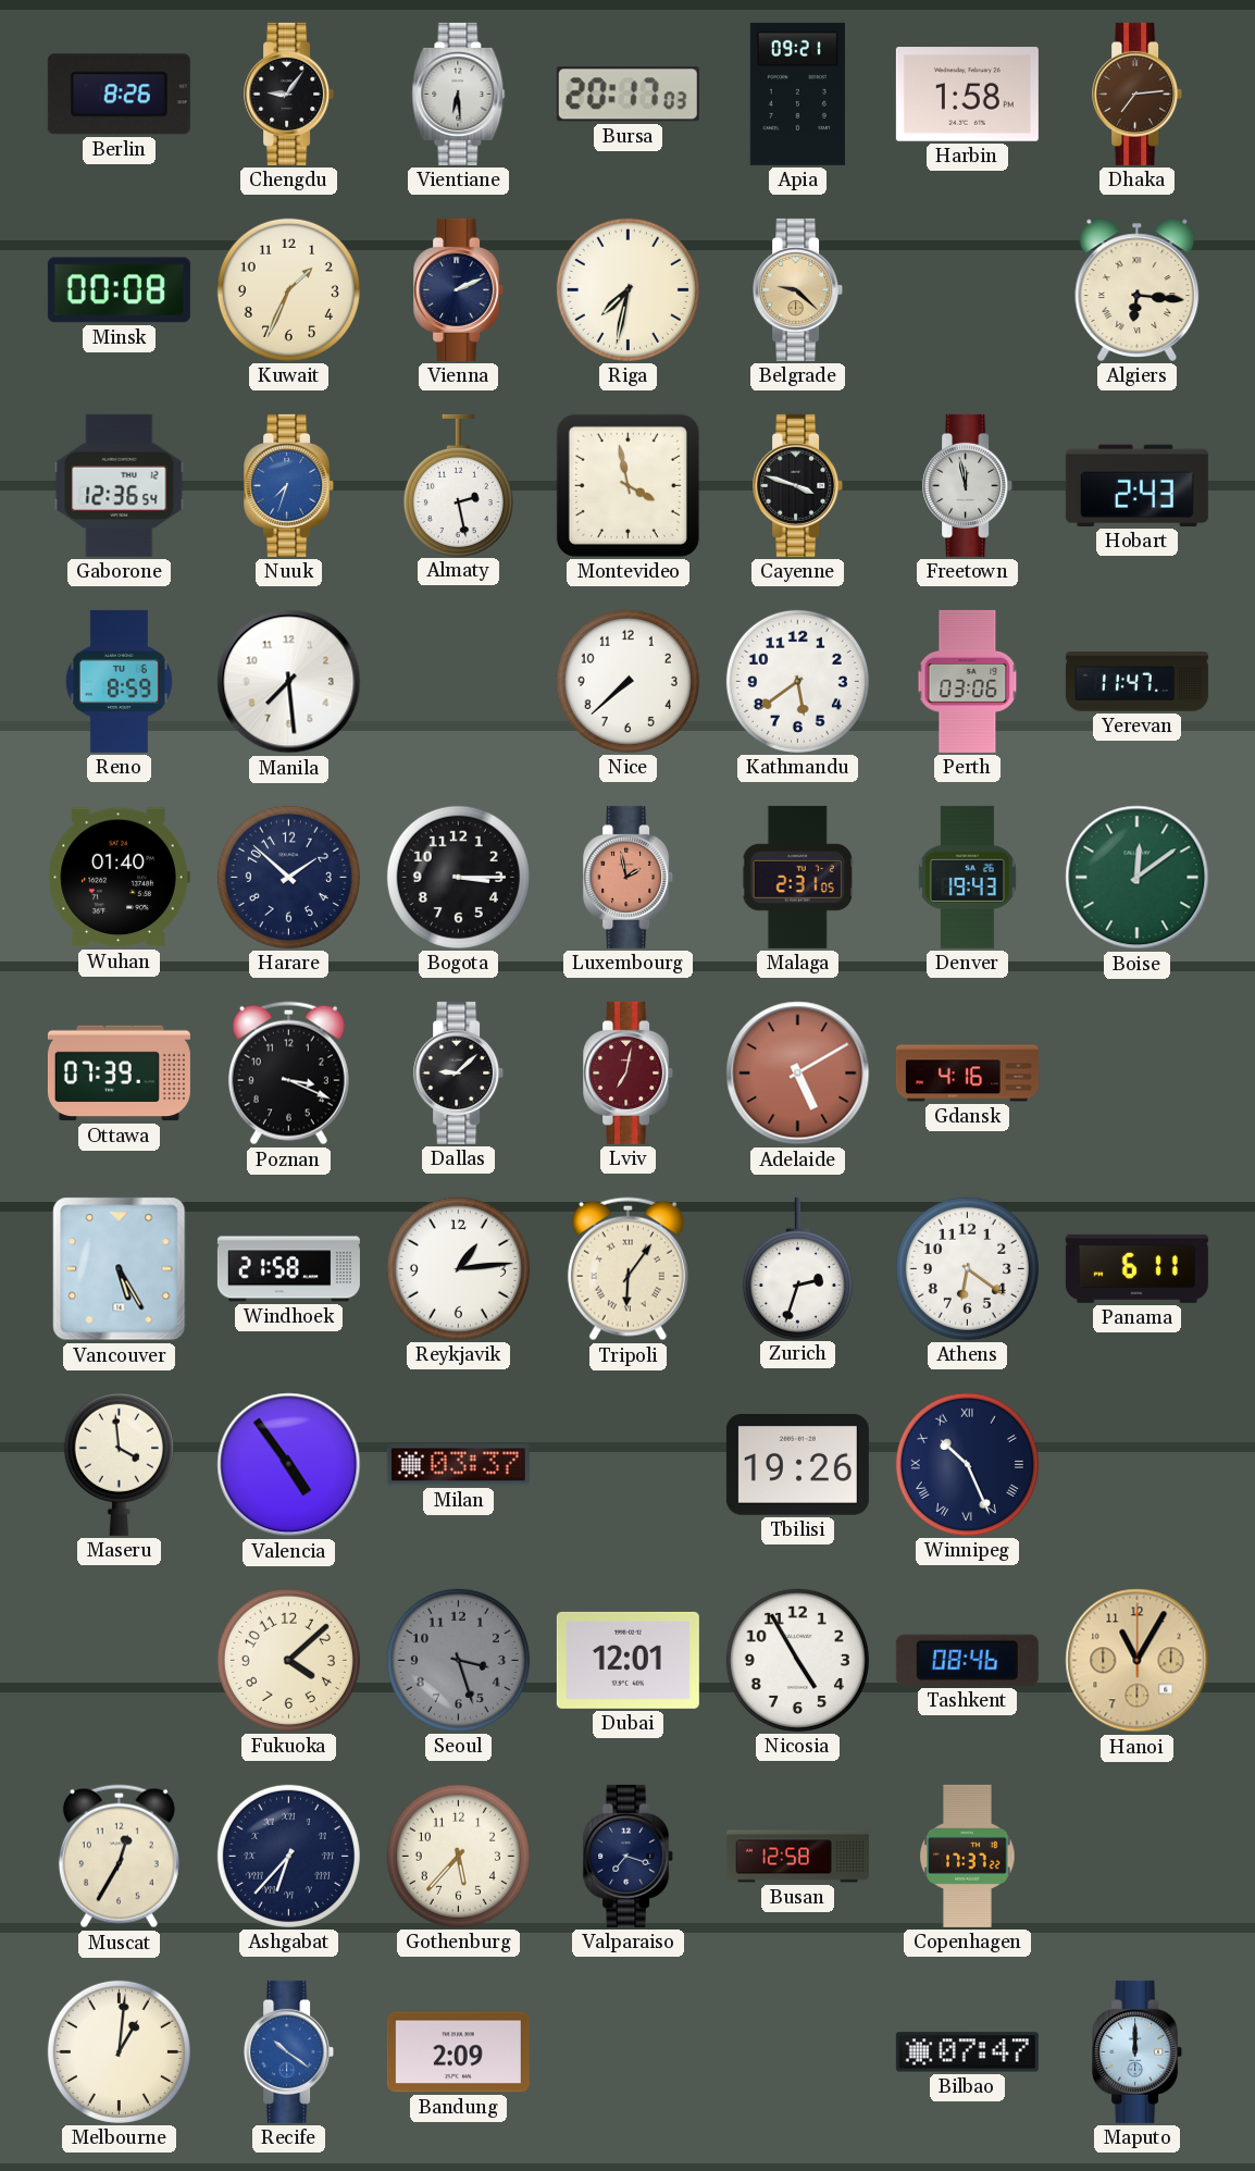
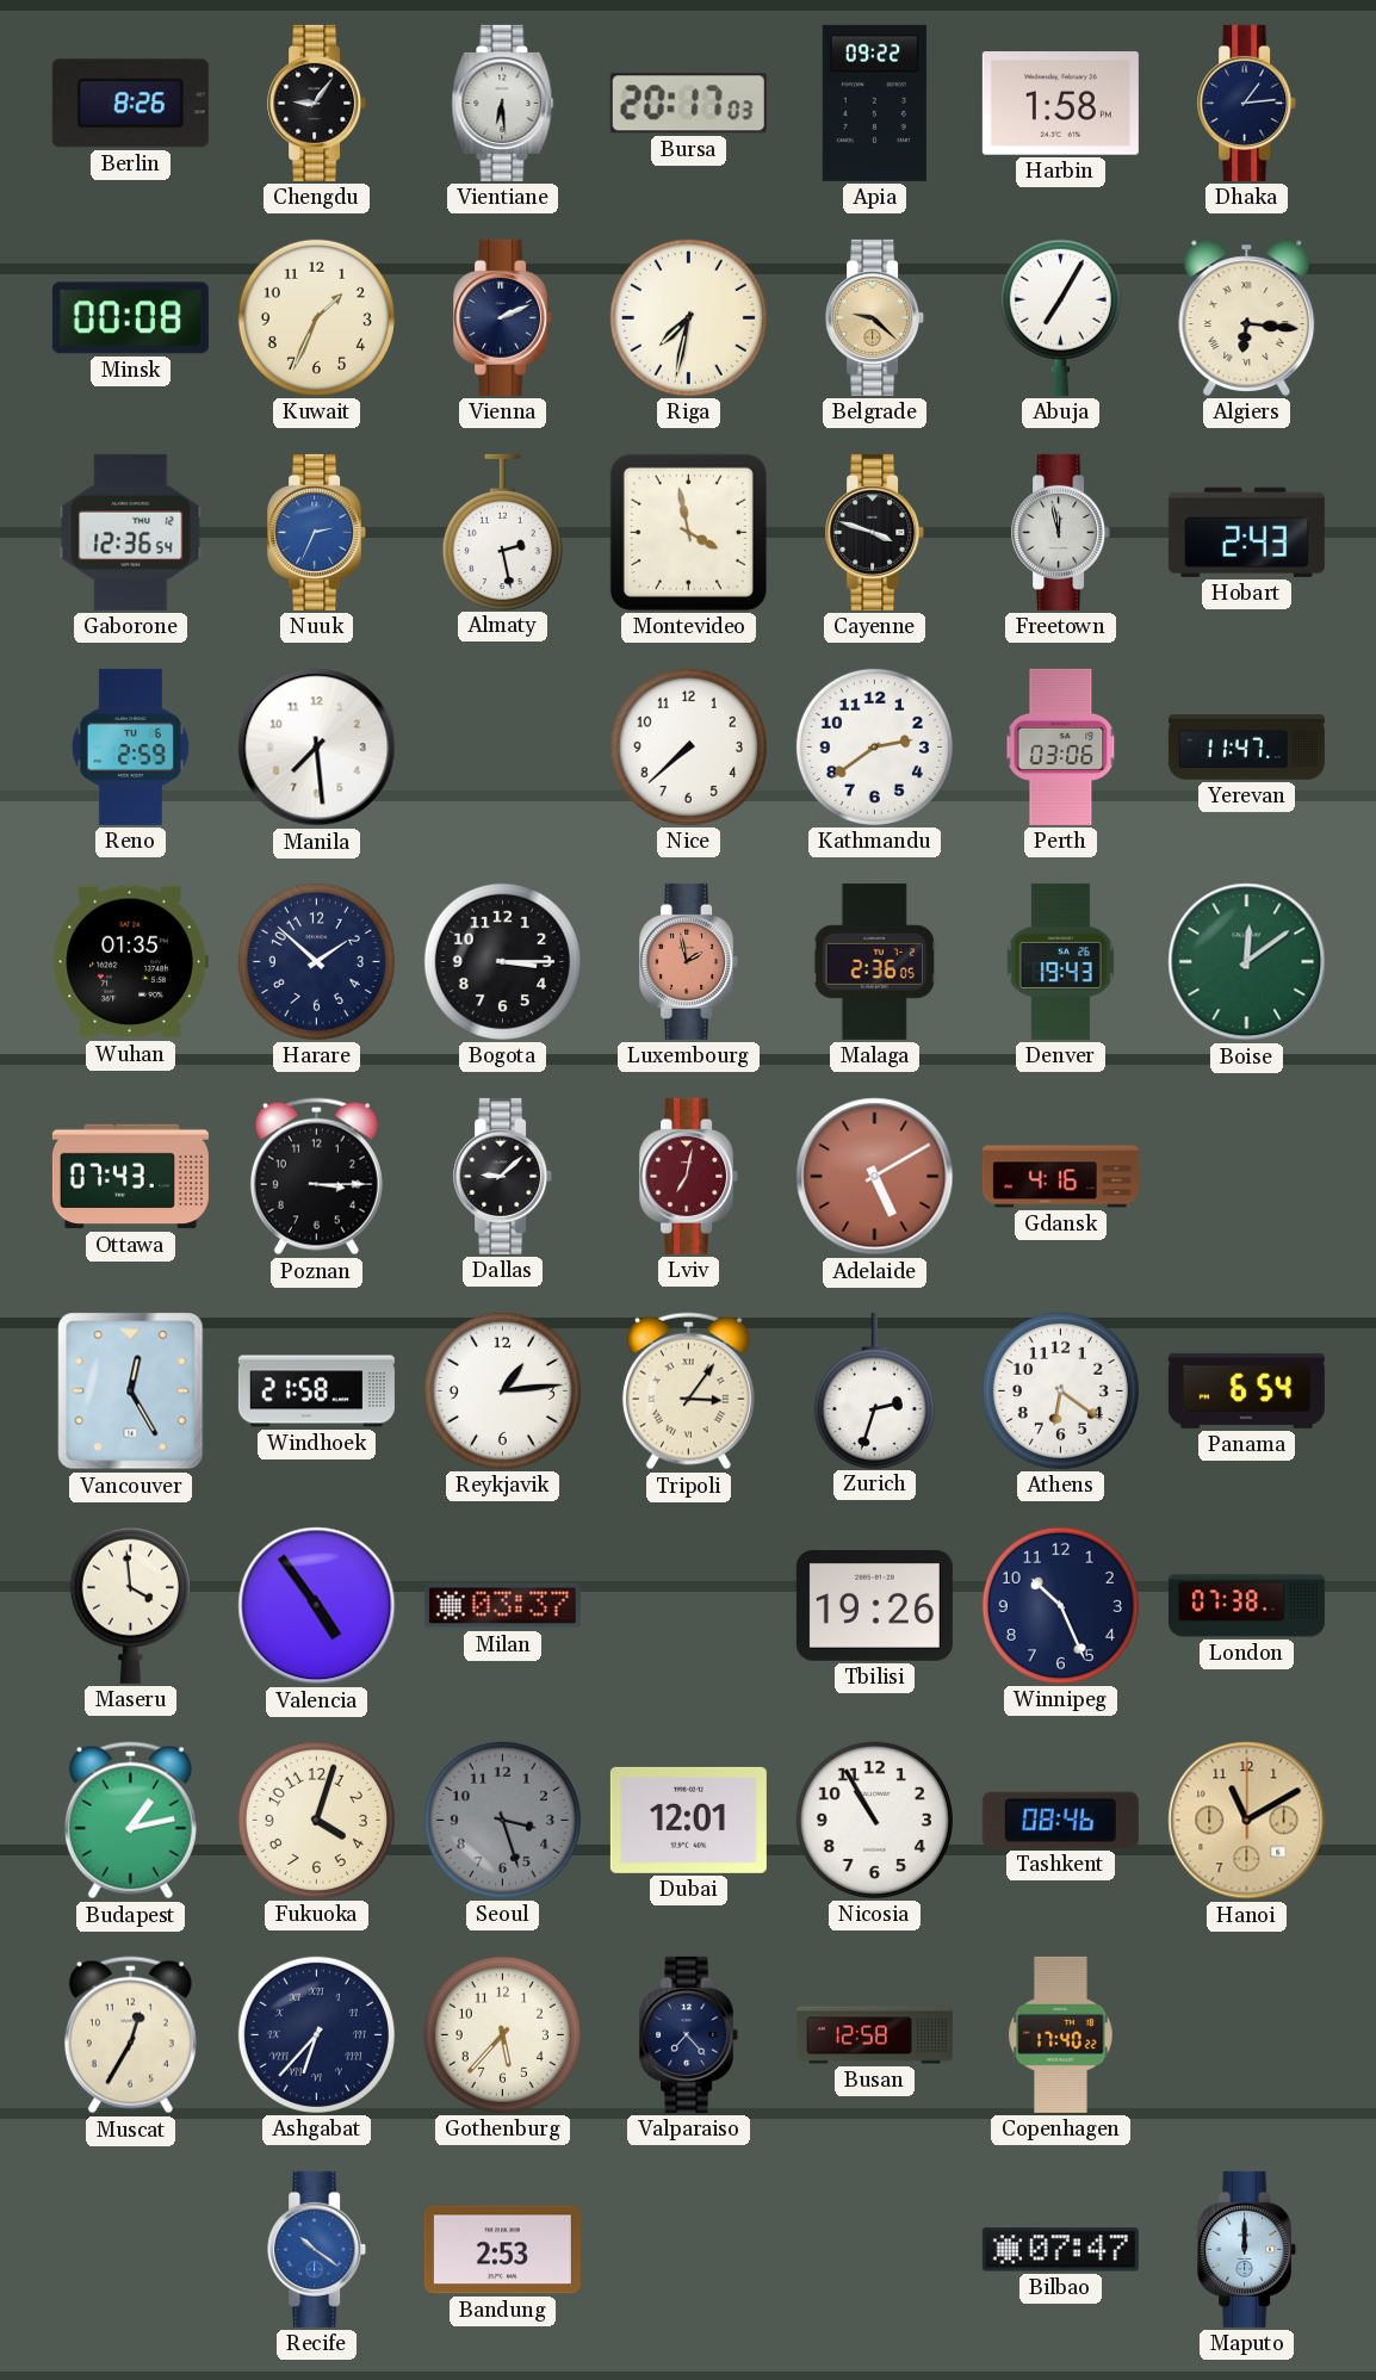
Apia: 09:21 -> 09:22 (874, 103)
Dhaka: 7:14 -> 1:14 (1247, 103)
Dhaka dial: brown -> navy (1247, 103)
Abuja: none -> 7:05 (1060, 317)
Nuuk: 7:33 -> 2:34 (317, 532)
Reno: 8:59 -> 2:59 (130, 746)
Kathmandu: 5:39 -> 2:39 (874, 746)
Wuhan: 01:40 -> 01:35 (130, 962)
Malaga: 2:31 -> 2:36 (874, 961)
Ottawa: 07:39 -> 07:43 (130, 1177)
Poznan: 3:19 -> 3:15 (316, 1177)
Vancouver: 5:25 -> 12:25 (131, 1392)
Tripoli: 6:06 -> 3:06 (688, 1392)
Panama: 6:11 -> 6:54 (1246, 1390)
Winnipeg numerals: Roman -> Arabic (1060, 1605)
London: none -> 07:38 (1246, 1606)
Budapest: none -> 1:13 (130, 1821)
Fukuoka: 4:08 -> 4:03 (316, 1820)
Nicosia: 4:55 -> 10:55 (874, 1820)
Hanoi: 11:05 -> 11:10 (1247, 1821)
Valparaiso: 7:18 -> 7:23 (689, 2034)
Copenhagen: 17:37 -> 17:40 (1061, 2034)
Melbourne: 1:01 -> none (119, 2051)
Bandung: 2:09 -> 2:53 (502, 2250)
